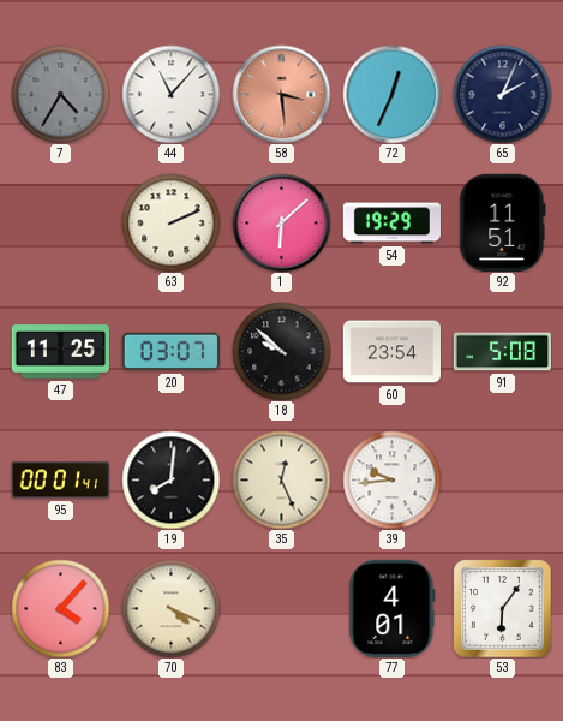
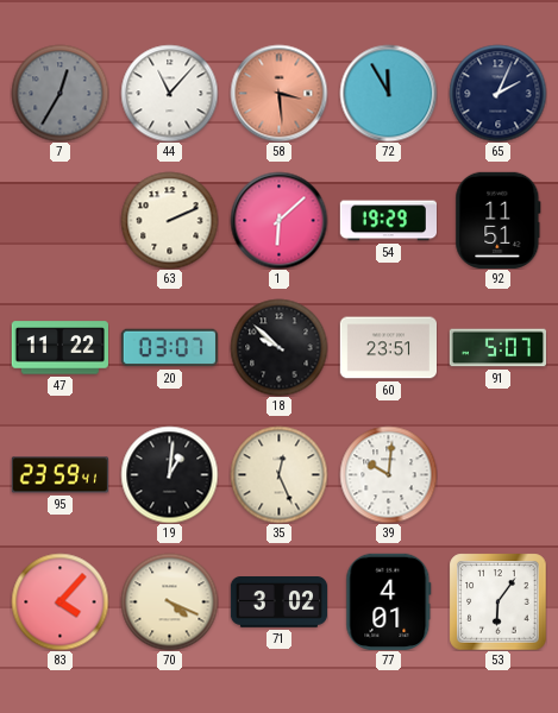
7: 4:35 -> 12:35 (59, 93)
72: 12:34 -> 11:55 (388, 93)
47: 11:25 -> 11:22 (59, 348)
60: 23:54 -> 23:51 (388, 348)
91: 5:08 -> 5:07 (497, 348)
95: 00:01 -> 23:59 (59, 475)
19: 8:01 -> 1:01 (169, 474)
39: 9:44 -> 10:01 (388, 474)
71: none -> 3:02 (278, 602)
